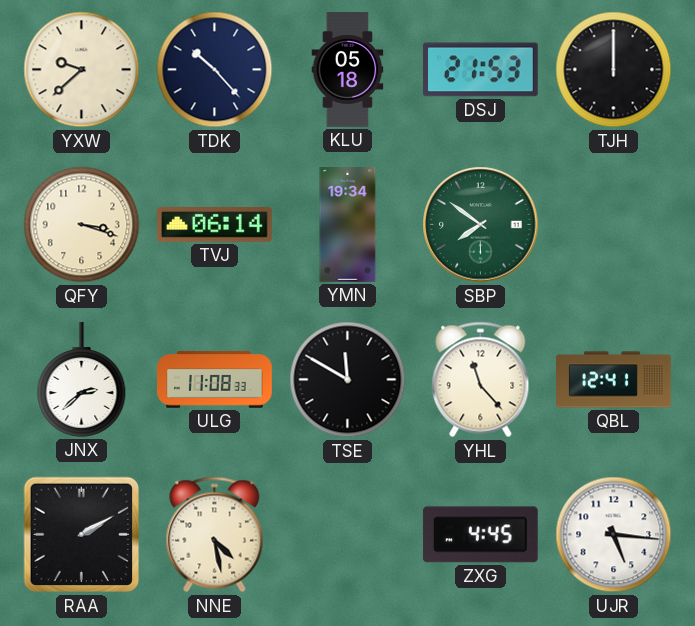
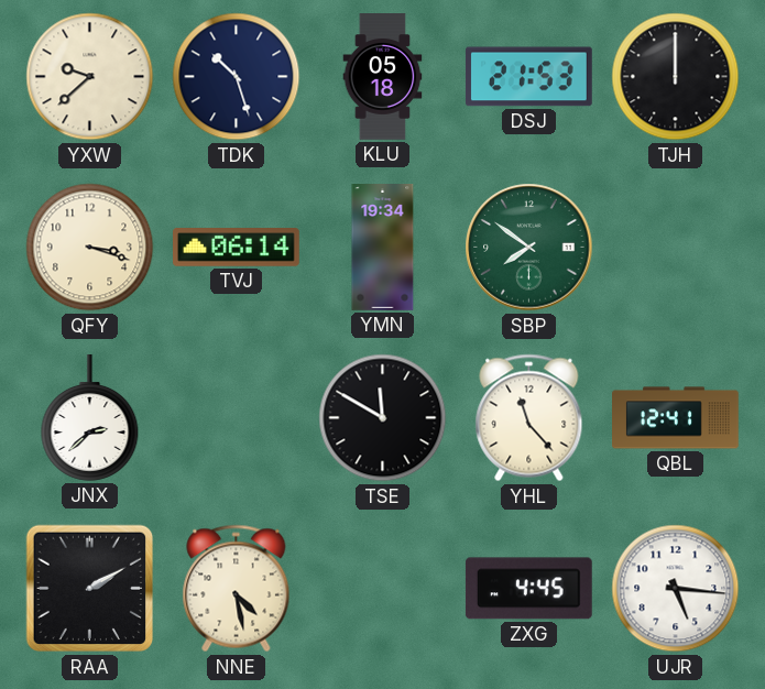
TDK: 10:23 -> 10:27 (237, 77)
ULG: 11:08 -> none (215, 380)
